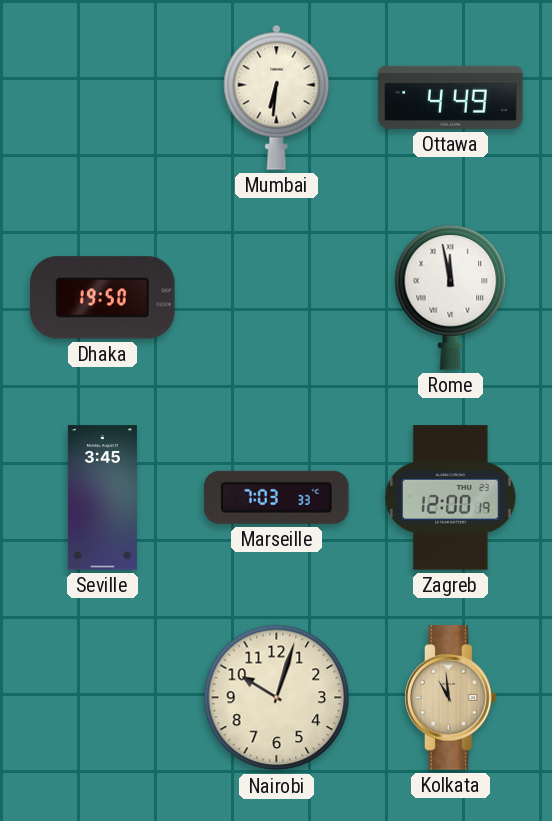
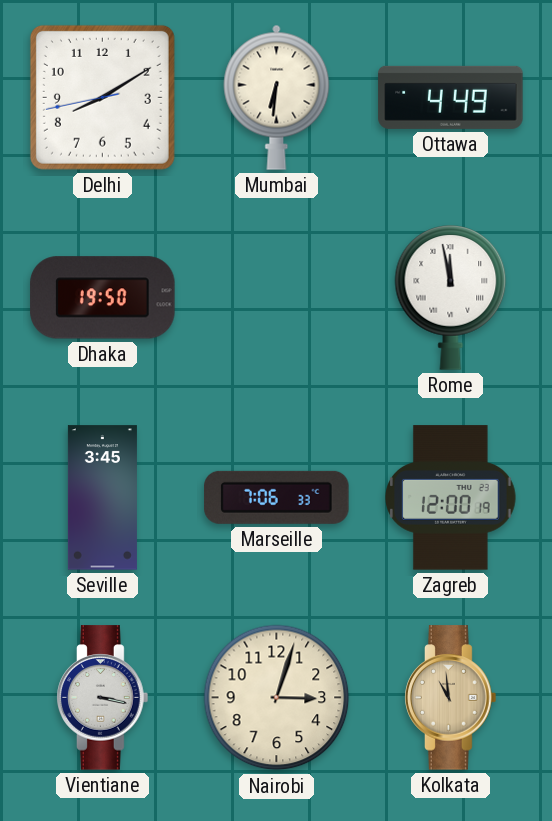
Delhi: none -> 8:09 (102, 97)
Marseille: 7:03 -> 7:06 (277, 497)
Vientiane: none -> 3:17 (103, 698)
Nairobi: 10:03 -> 3:03 (277, 698)
